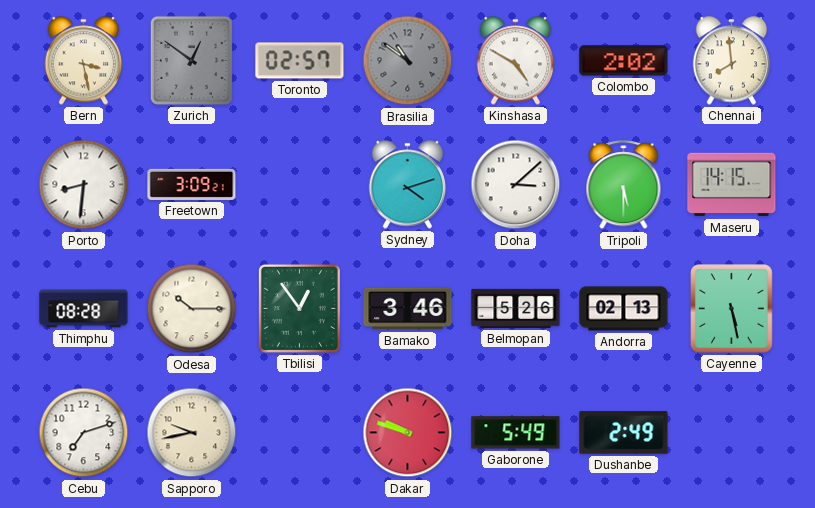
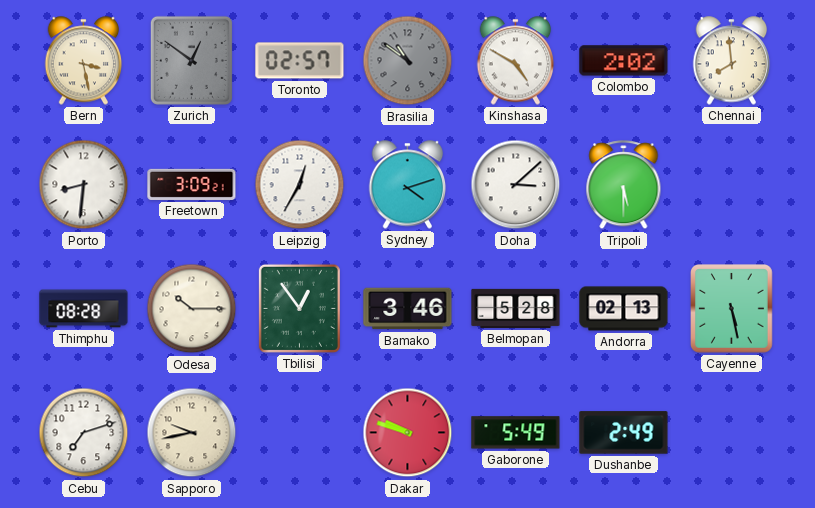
Leipzig: none -> 12:35 (300, 185)
Maseru: 14:15 -> none (732, 185)
Belmopan: 5:26 -> 5:28 (516, 308)
